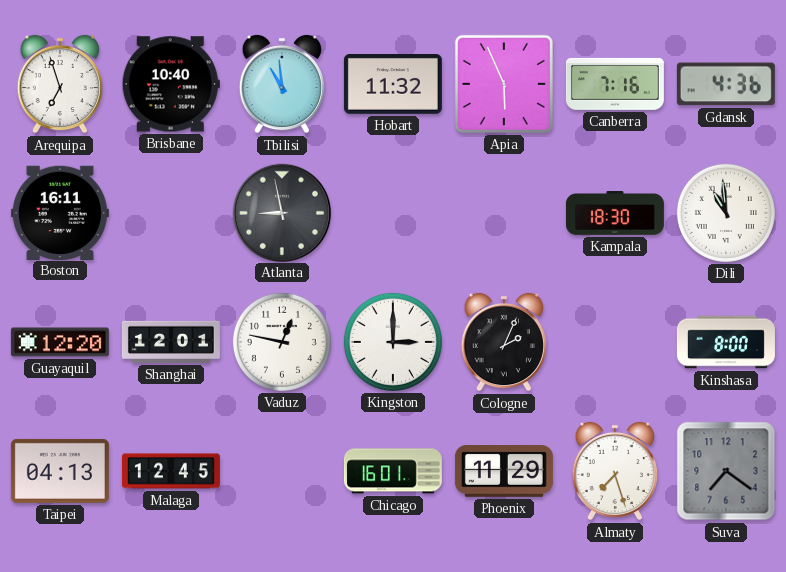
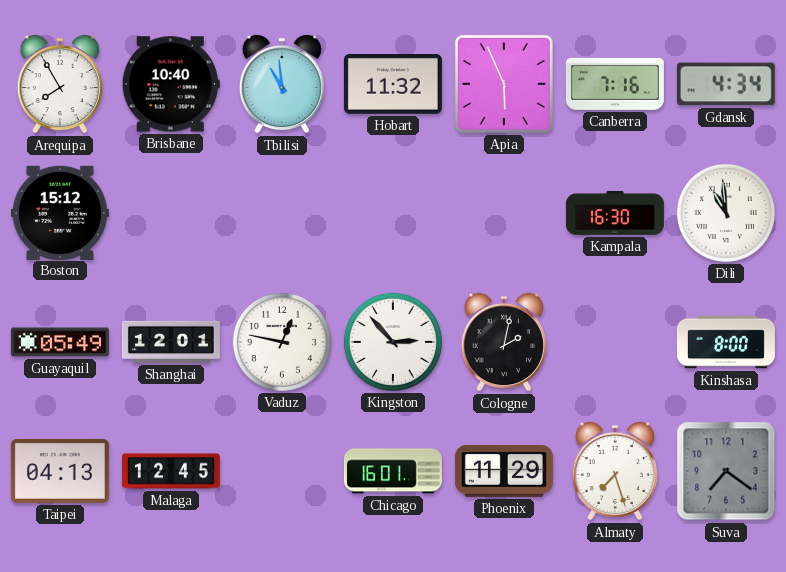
Arequipa: 6:57 -> 7:55 (60, 84)
Gdansk: 4:36 -> 4:34 (726, 84)
Boston: 16:11 -> 15:12 (60, 212)
Atlanta: 8:58 -> none (281, 212)
Kampala: 18:30 -> 16:30 (615, 214)
Guayaquil: 12:20 -> 05:49 (60, 342)
Kingston: 3:00 -> 2:53 (393, 342)
Cologne: 2:04 -> 2:02 (504, 342)
